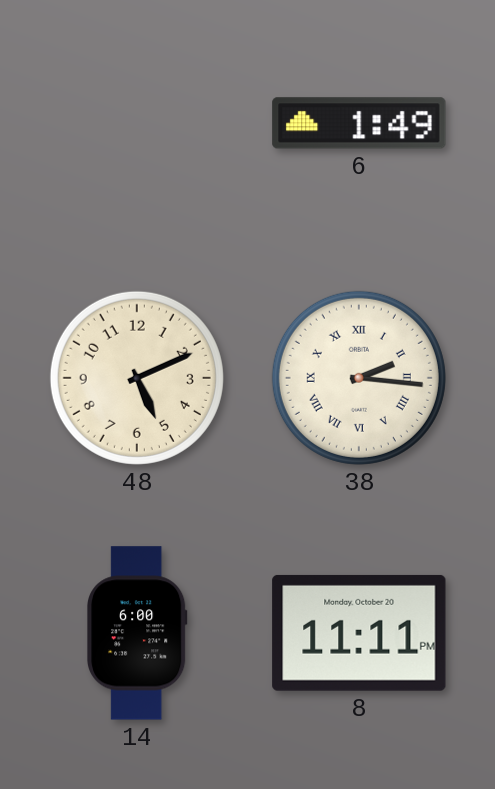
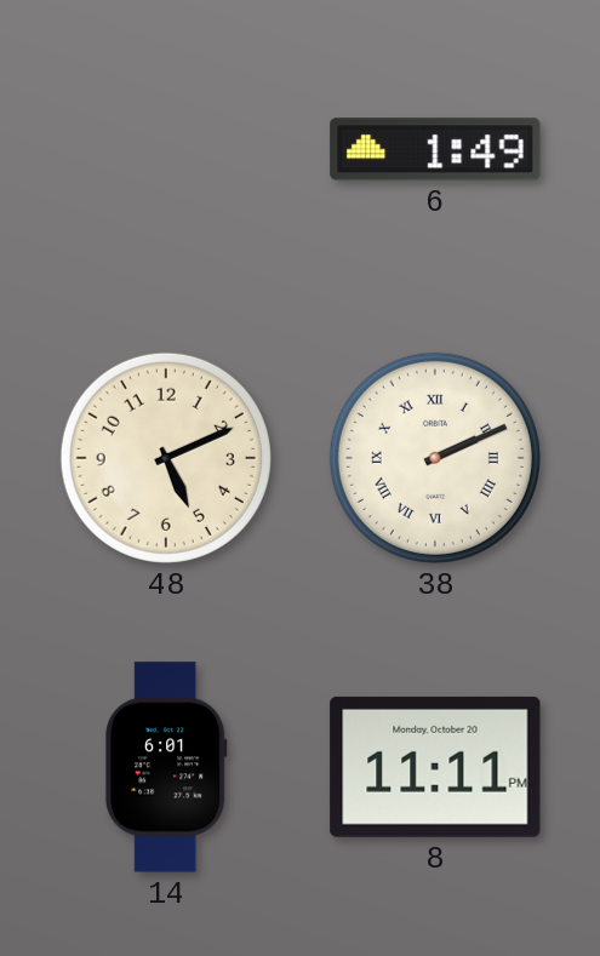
38: 2:16 -> 2:11 (435, 458)
14: 6:00 -> 6:01 (167, 767)
